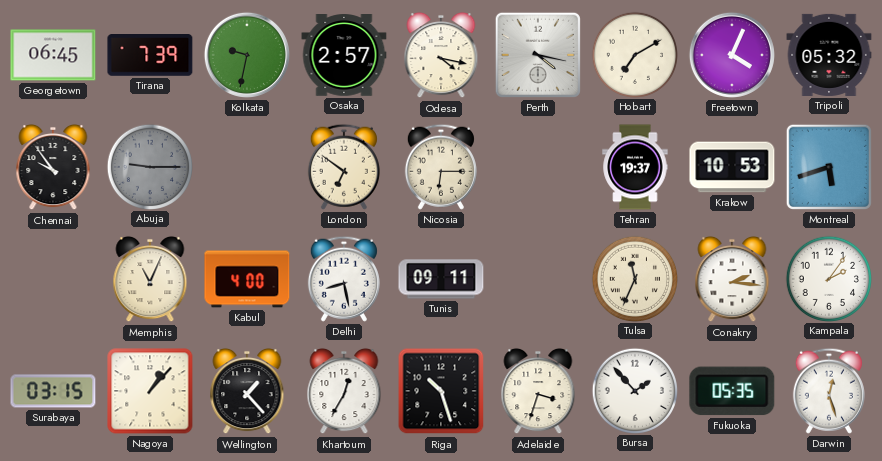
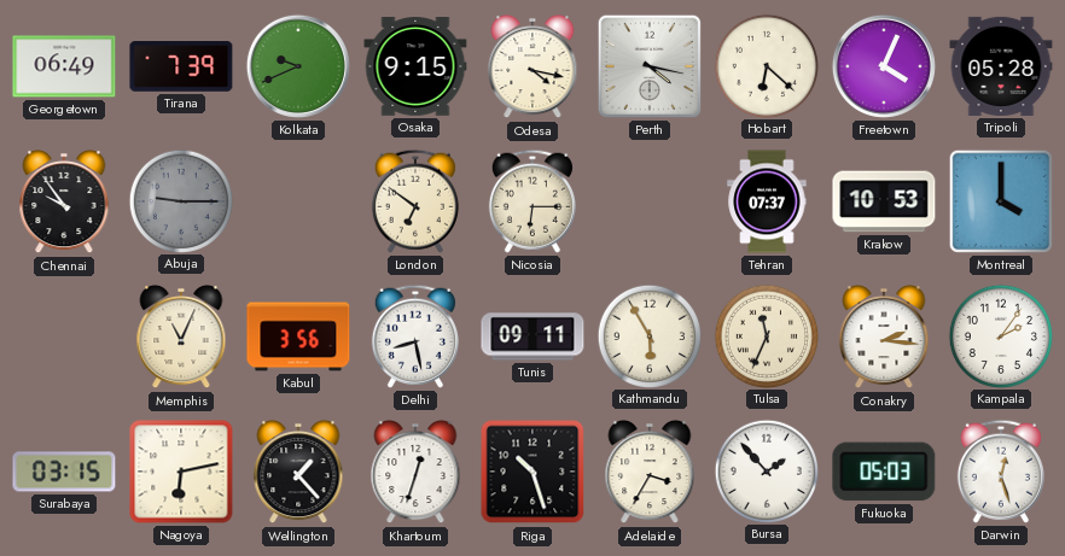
Georgetown: 06:45 -> 06:49 (64, 66)
Kolkata: 9:32 -> 9:41 (298, 66)
Osaka: 2:57 -> 9:15 (415, 68)
Hobart: 7:10 -> 6:22 (766, 65)
Tripoli: 05:32 -> 05:28 (1001, 66)
Tehran: 19:37 -> 07:37 (767, 201)
Montreal: 5:42 -> 4:00 (1001, 201)
Kabul: 4:00 -> 3:56 (298, 336)
Kathmandu: none -> 5:55 (648, 335)
Nagoya: 1:07 -> 6:13 (181, 472)
Khartoum: 12:35 -> 12:33 (415, 472)
Adelaide: 3:33 -> 3:35 (650, 472)
Fukuoka: 05:35 -> 05:03 (884, 472)
